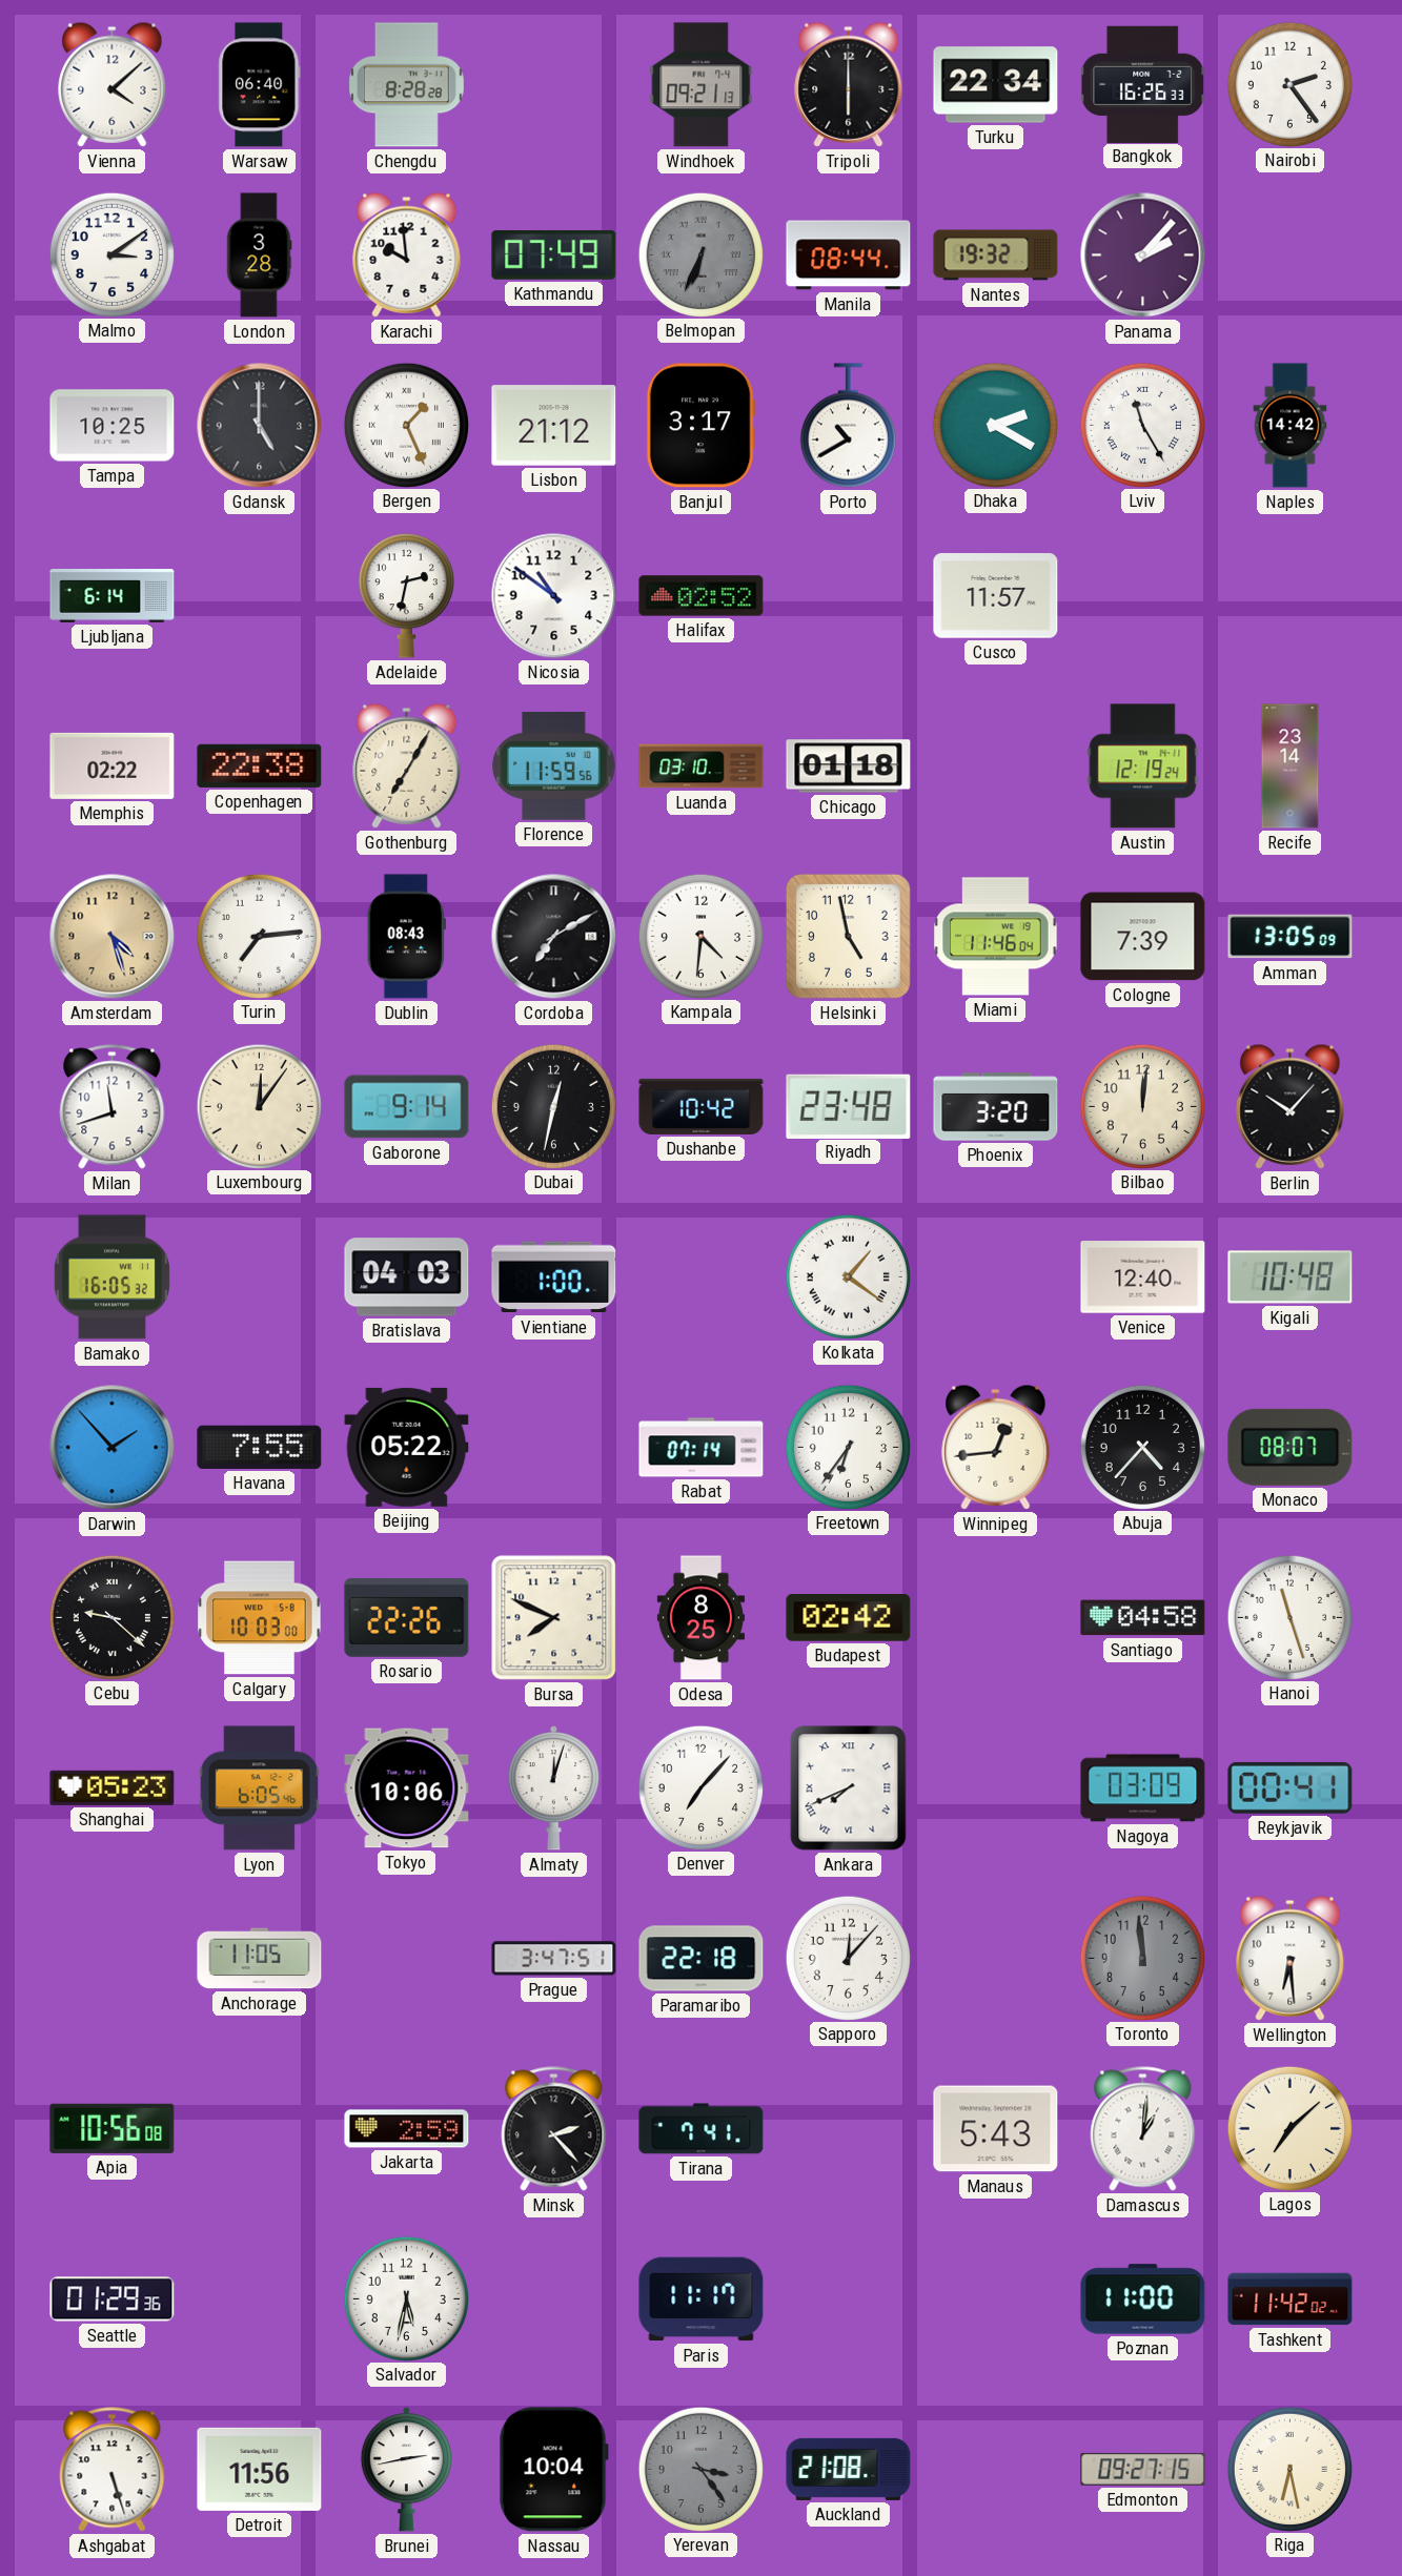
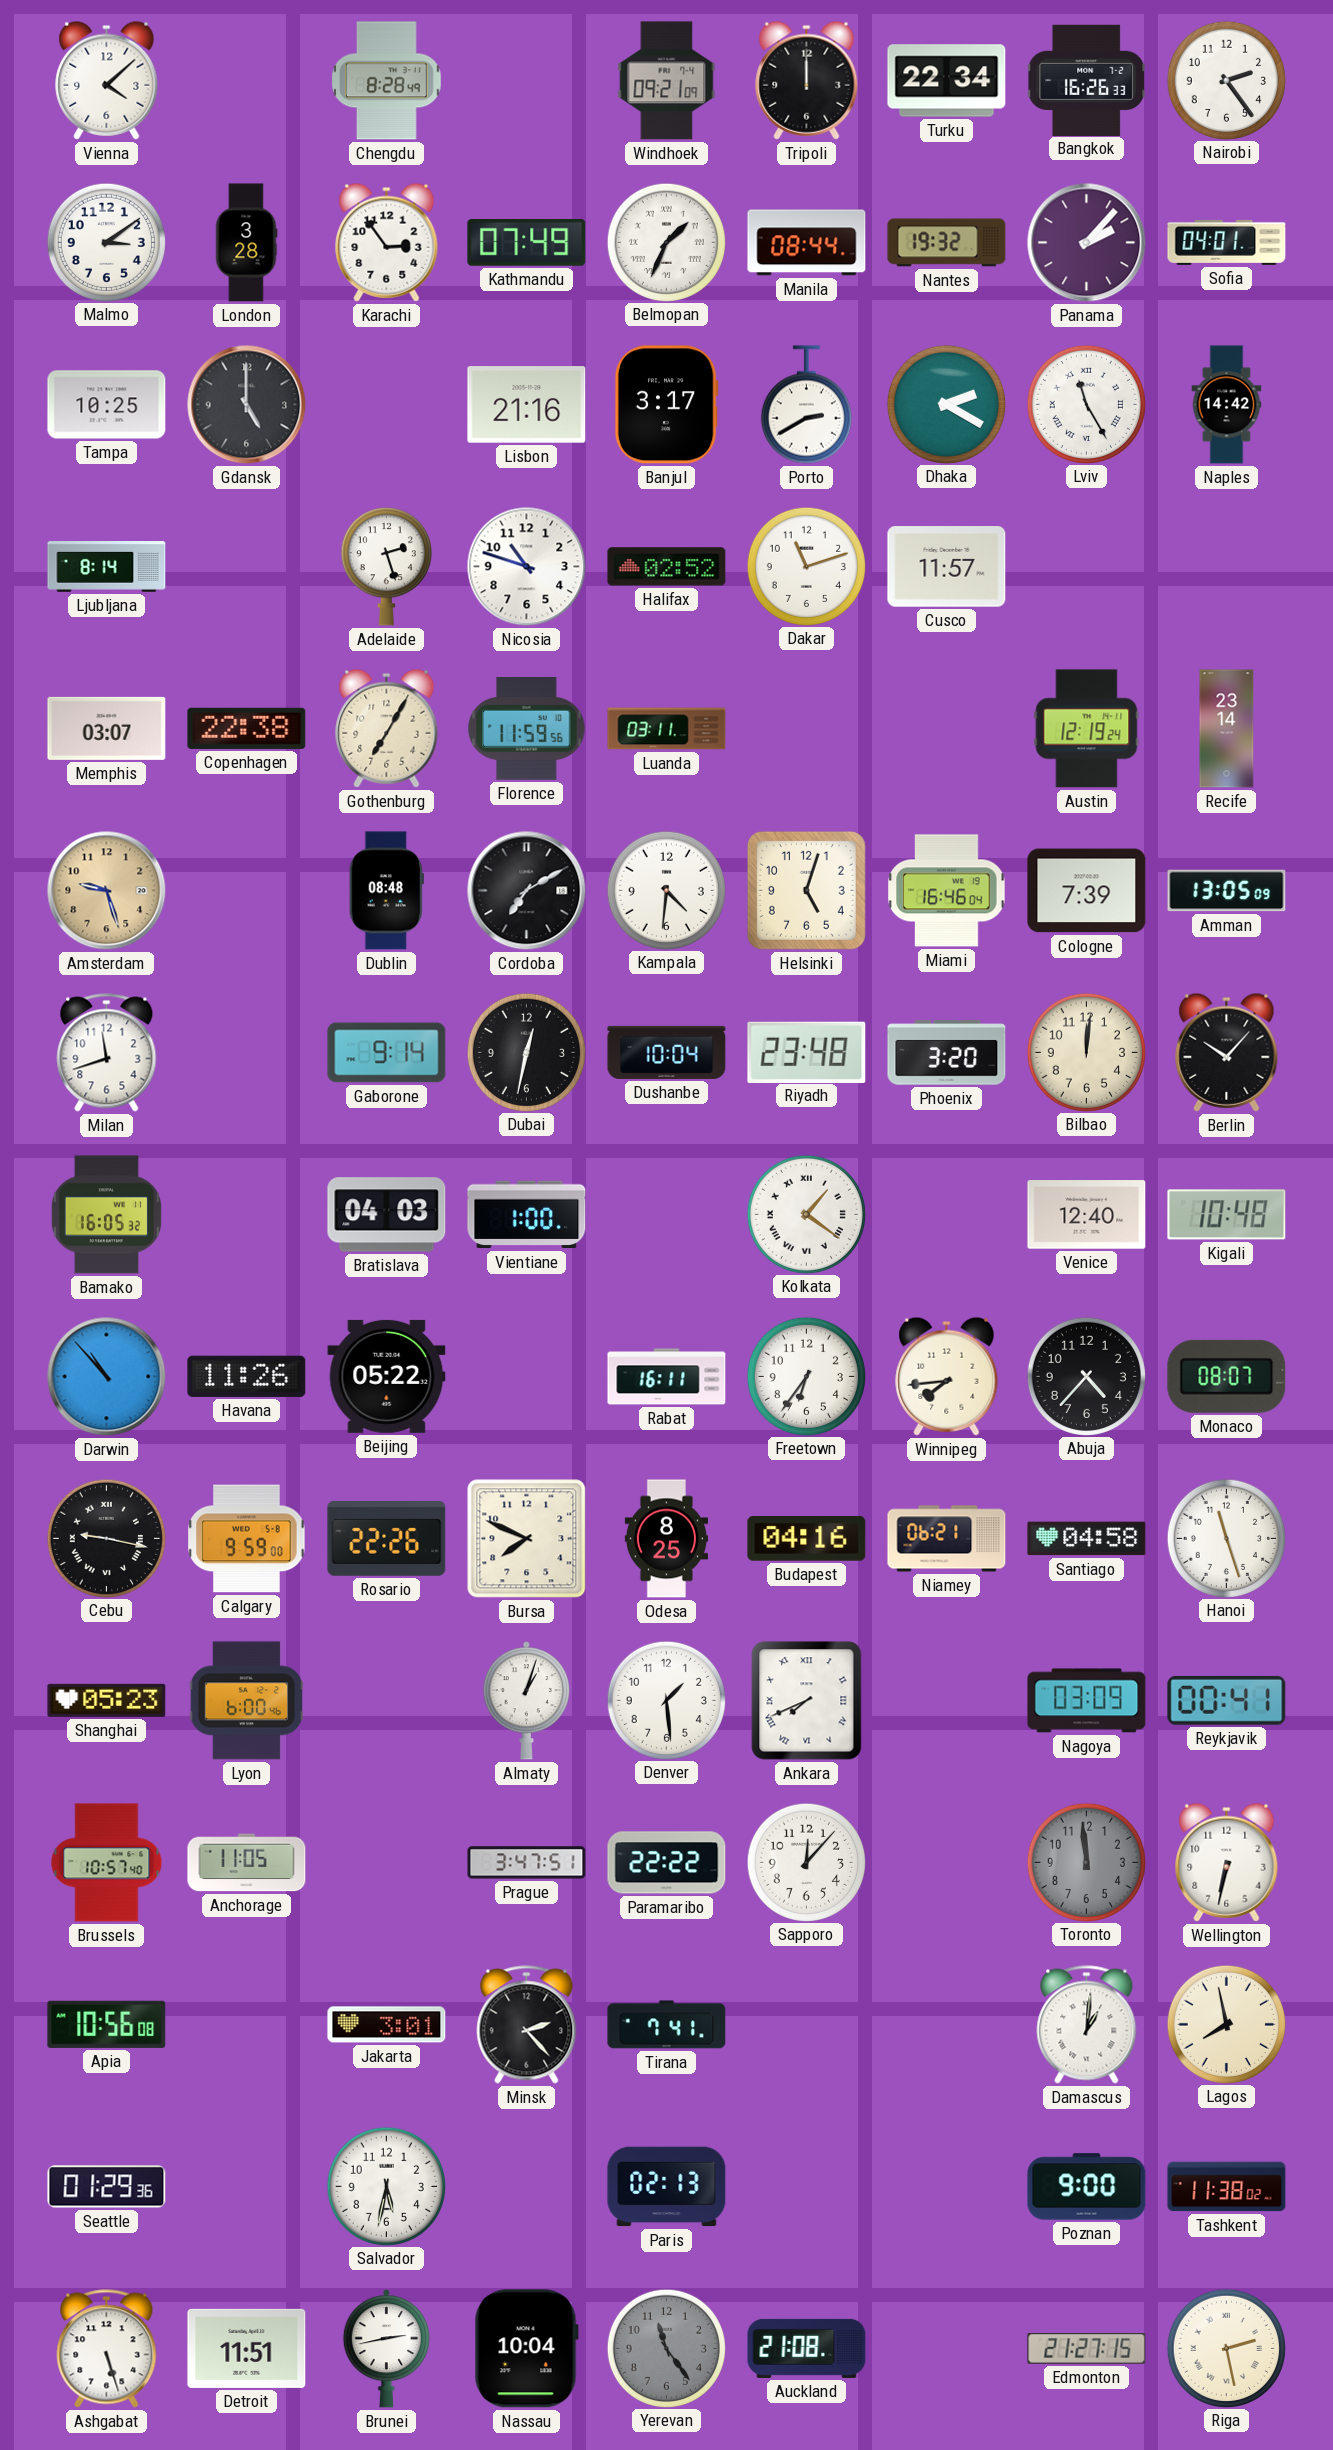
Warsaw: 06:40 -> none (260, 85)
Chengdu: 8:28:28 -> 8:28:49 (387, 81)
Windhoek: 09:21:13 -> 09:21:09 (667, 81)
Tripoli: 6:00 -> 12:00 (807, 80)
Karachi: 9:59 -> 2:54 (387, 242)
Belmopan: 6:34 -> 1:34 (666, 242)
Belmopan dial: grey -> white (666, 242)
Sofia: none -> 04:01 (1227, 242)
Bergen: 1:26 -> none (406, 425)
Lisbon: 21:12 -> 21:16 (527, 405)
Porto: 10:40 -> 2:40 (806, 405)
Ljubljana: 6:14 -> 8:14 (107, 567)
Adelaide: 2:32 -> 2:27 (386, 567)
Nicosia: 10:51 -> 10:48 (527, 567)
Dakar: none -> 11:12 (806, 566)
Memphis: 02:22 -> 03:07 (107, 728)
Luanda: 03:10 -> 03:11 (667, 729)
Chicago: 01:18 -> none (849, 766)
Amsterdam: 4:27 -> 9:27 (107, 891)
Turin: 7:14 -> none (259, 936)
Dublin: 08:43 -> 08:48 (386, 891)
Helsinki: 4:58 -> 5:03 (806, 890)
Miami: 11:46 -> 16:46 (947, 891)
Luxembourg: 12:06 -> none (259, 1106)
Dushanbe: 10:42 -> 10:04 (667, 1052)
Darwin: 1:53 -> 10:53 (107, 1377)
Havana: 7:55 -> 11:26 (247, 1376)
Rabat: 07:14 -> 16:11 (667, 1377)
Winnipeg: 12:44 -> 7:44 (947, 1376)
Cebu: 9:22 -> 9:17 (106, 1538)
Calgary: 10:03 -> 9:59 (247, 1539)
Budapest: 02:42 -> 04:16 (807, 1539)
Niamey: none -> 06:21 (947, 1539)
Lyon: 6:05 -> 6:00 (246, 1701)
Tokyo: 10:06 -> none (407, 1788)
Almaty: 12:03 -> 1:03 (526, 1701)
Denver: 7:07 -> 1:29 (666, 1700)
Brussels: none -> 10:57 (107, 1863)
Paramaribo: 22:18 -> 22:22 (667, 1863)
Wellington: 6:29 -> 6:32 (1227, 1862)
Jakarta: 2:59 -> 3:01 (387, 2025)
Manaus: 5:43 -> none (996, 2129)
Lagos: 7:08 -> 7:58 (1226, 2024)
Paris: 11:17 -> 02:13 (667, 2187)
Poznan: 11:00 -> 9:00 (1087, 2187)
Tashkent: 11:42 -> 11:38 (1227, 2187)
Detroit: 11:56 -> 11:51 (247, 2348)
Yerevan: 3:24 -> 11:24 (666, 2348)
Edmonton: 09:27 -> 21:27 (1087, 2349)
Riga: 6:28 -> 2:28 (1226, 2348)
